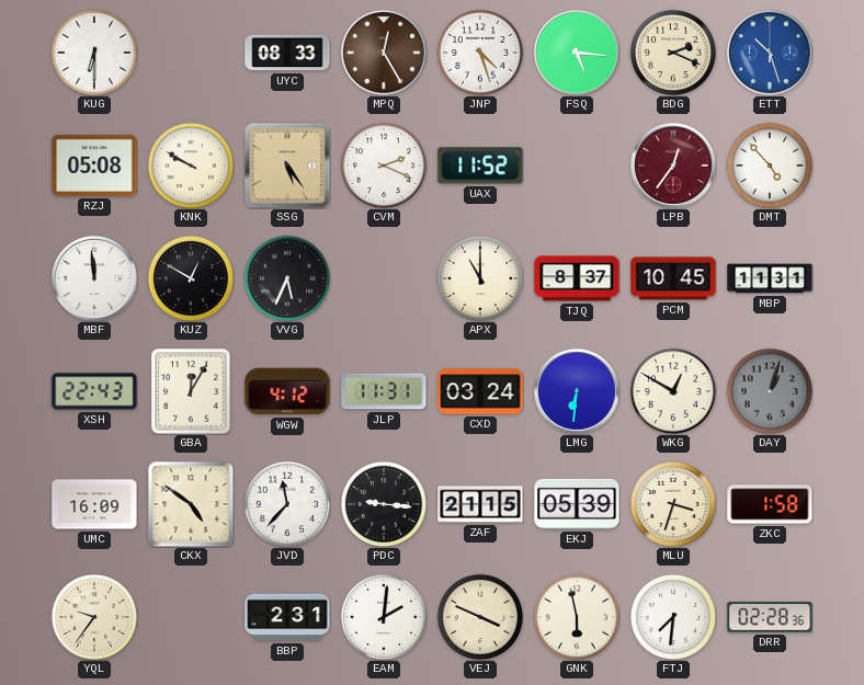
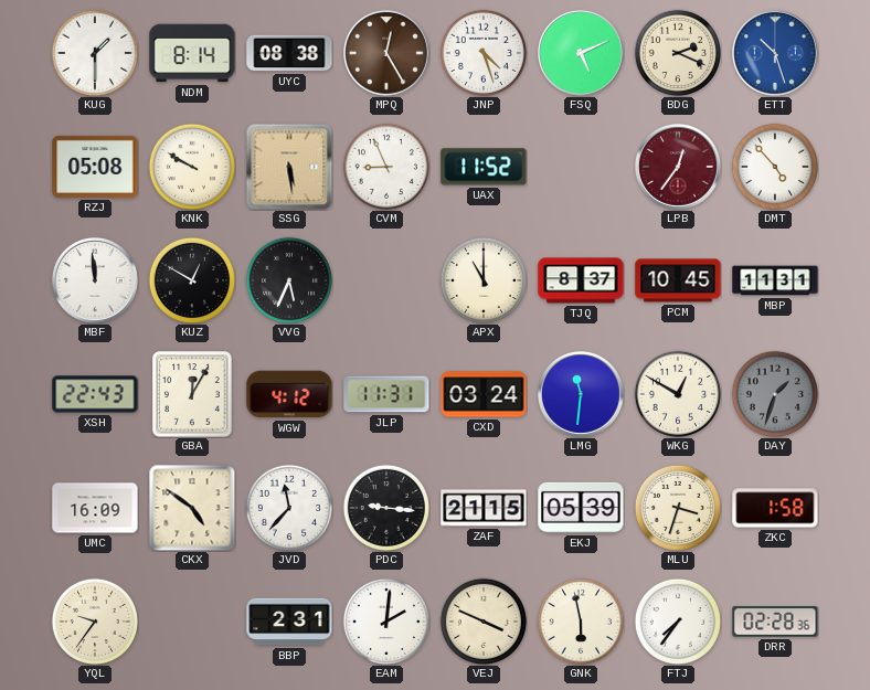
KUG: 6:30 -> 1:30 (94, 52)
NDM: none -> 8:14 (192, 53)
UYC: 08:33 -> 08:38 (289, 53)
FSQ: 5:16 -> 5:11 (581, 53)
SSG: 5:24 -> 5:29 (289, 167)
CVM: 2:19 -> 8:56 (385, 166)
LMG: 6:31 -> 11:31 (581, 394)
DAY: 1:03 -> 1:33 (774, 393)
FTJ: 7:31 -> 7:36 (677, 620)
